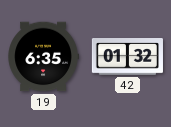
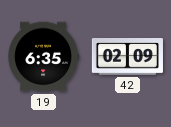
42: 01:32 -> 02:09 (127, 57)
